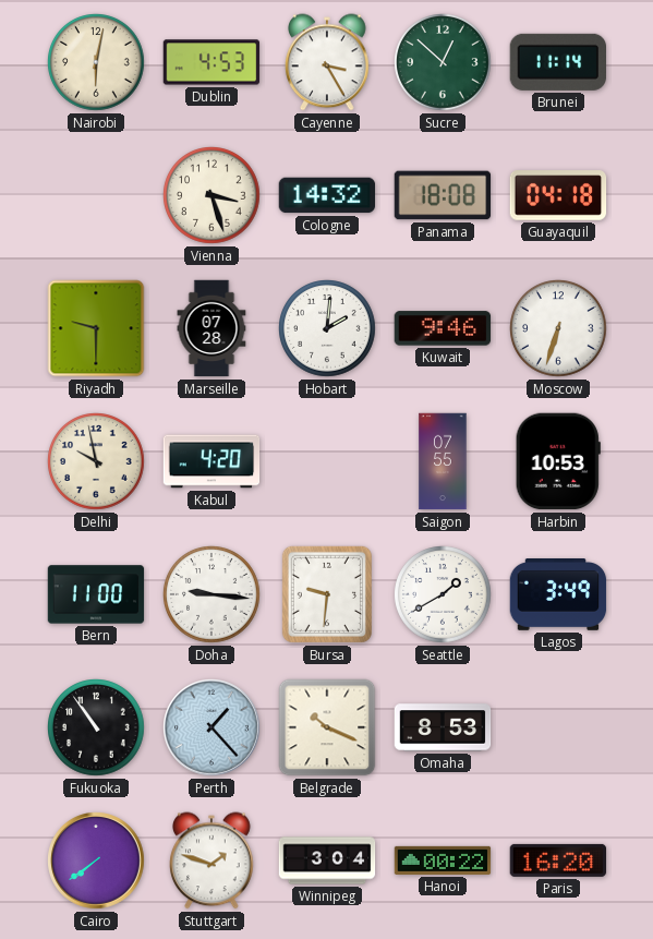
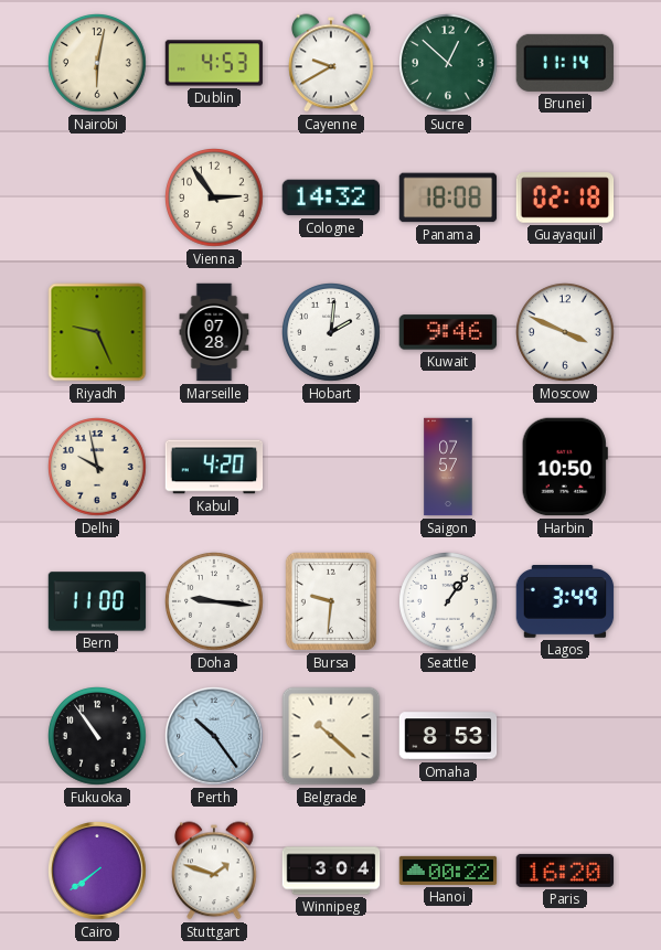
Cayenne: 3:25 -> 9:40 (331, 63)
Vienna: 3:27 -> 2:54 (215, 199)
Guayaquil: 04:18 -> 02:18 (565, 198)
Riyadh: 9:30 -> 9:26 (97, 332)
Moscow: 6:33 -> 3:49 (566, 333)
Saigon: 07:55 -> 07:57 (448, 467)
Harbin: 10:53 -> 10:50 (565, 467)
Seattle: 1:40 -> 1:06 (449, 602)
Perth: 1:23 -> 10:24 (215, 737)
Belgrade: 10:19 -> 10:22 (331, 736)
